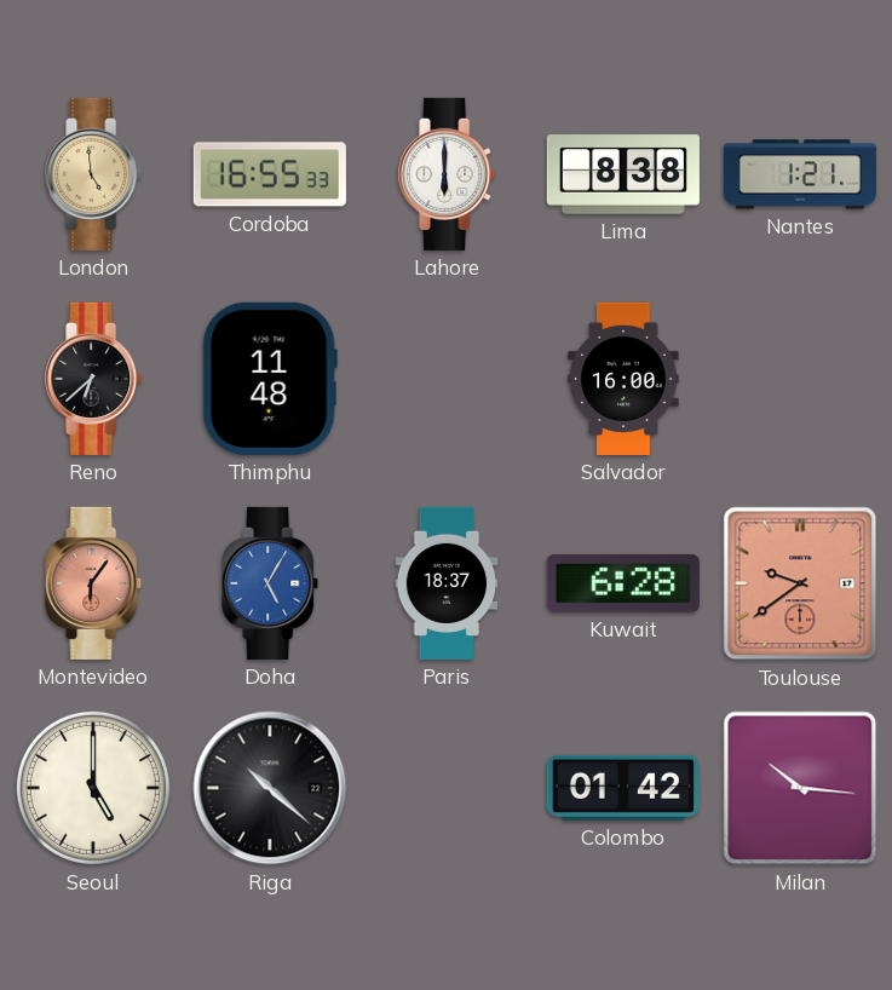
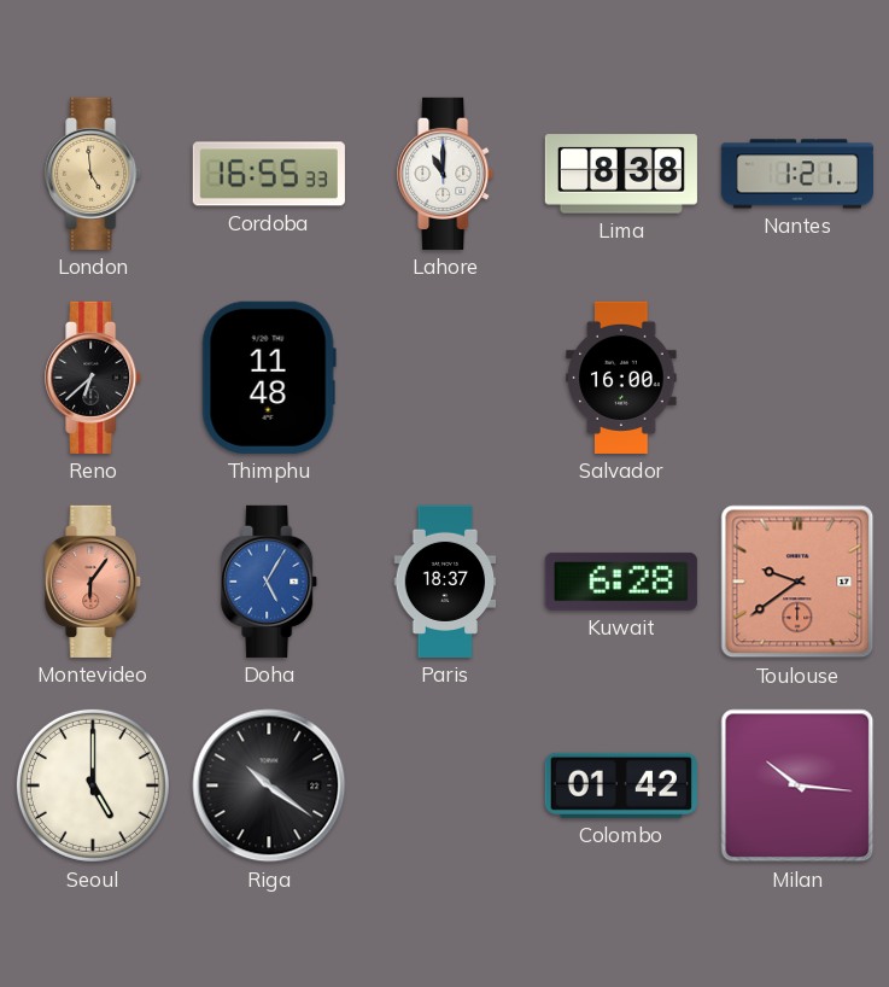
Lahore: 6:00 -> 11:00 (446, 174)
Riga: 10:22 -> 10:21 (269, 785)
